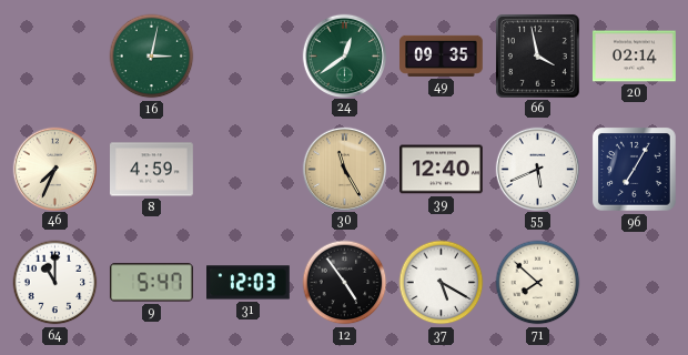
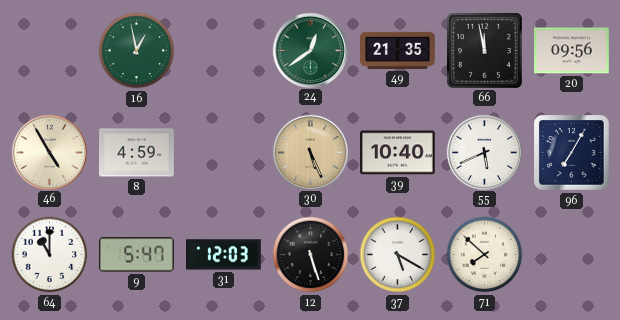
16: 3:02 -> 12:58 (137, 51)
49: 09:35 -> 21:35 (398, 50)
66: 3:58 -> 11:58 (484, 50)
20: 02:14 -> 09:56 (572, 51)
46: 7:34 -> 4:55 (49, 152)
30: 11:25 -> 5:26 (310, 152)
39: 12:40 -> 10:40 (398, 153)
12: 4:54 -> 5:27 (311, 255)
